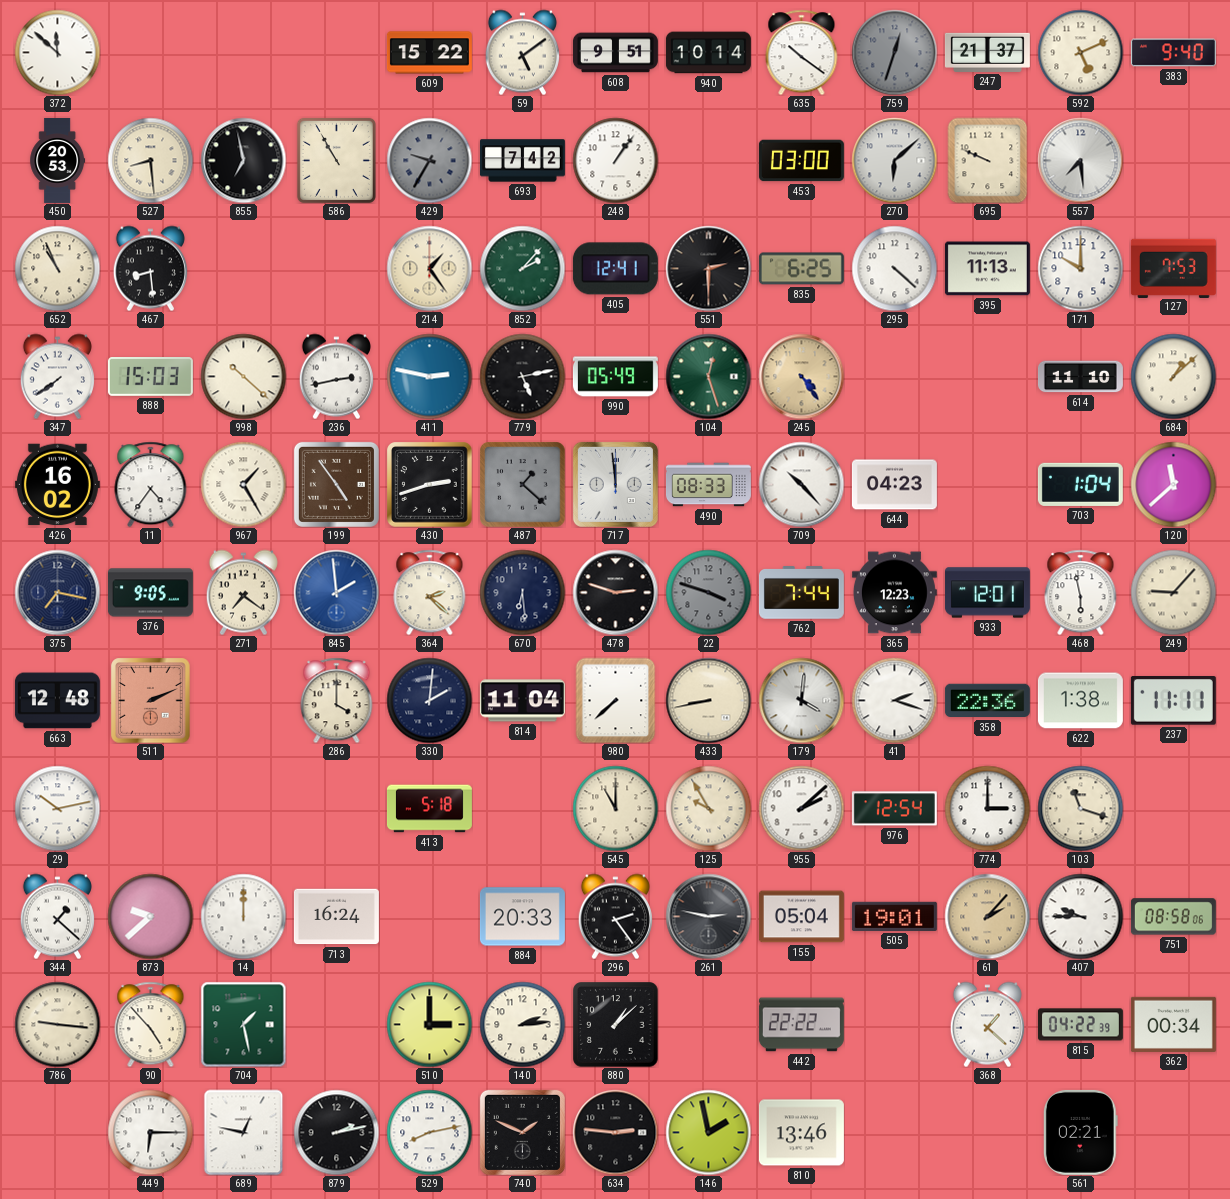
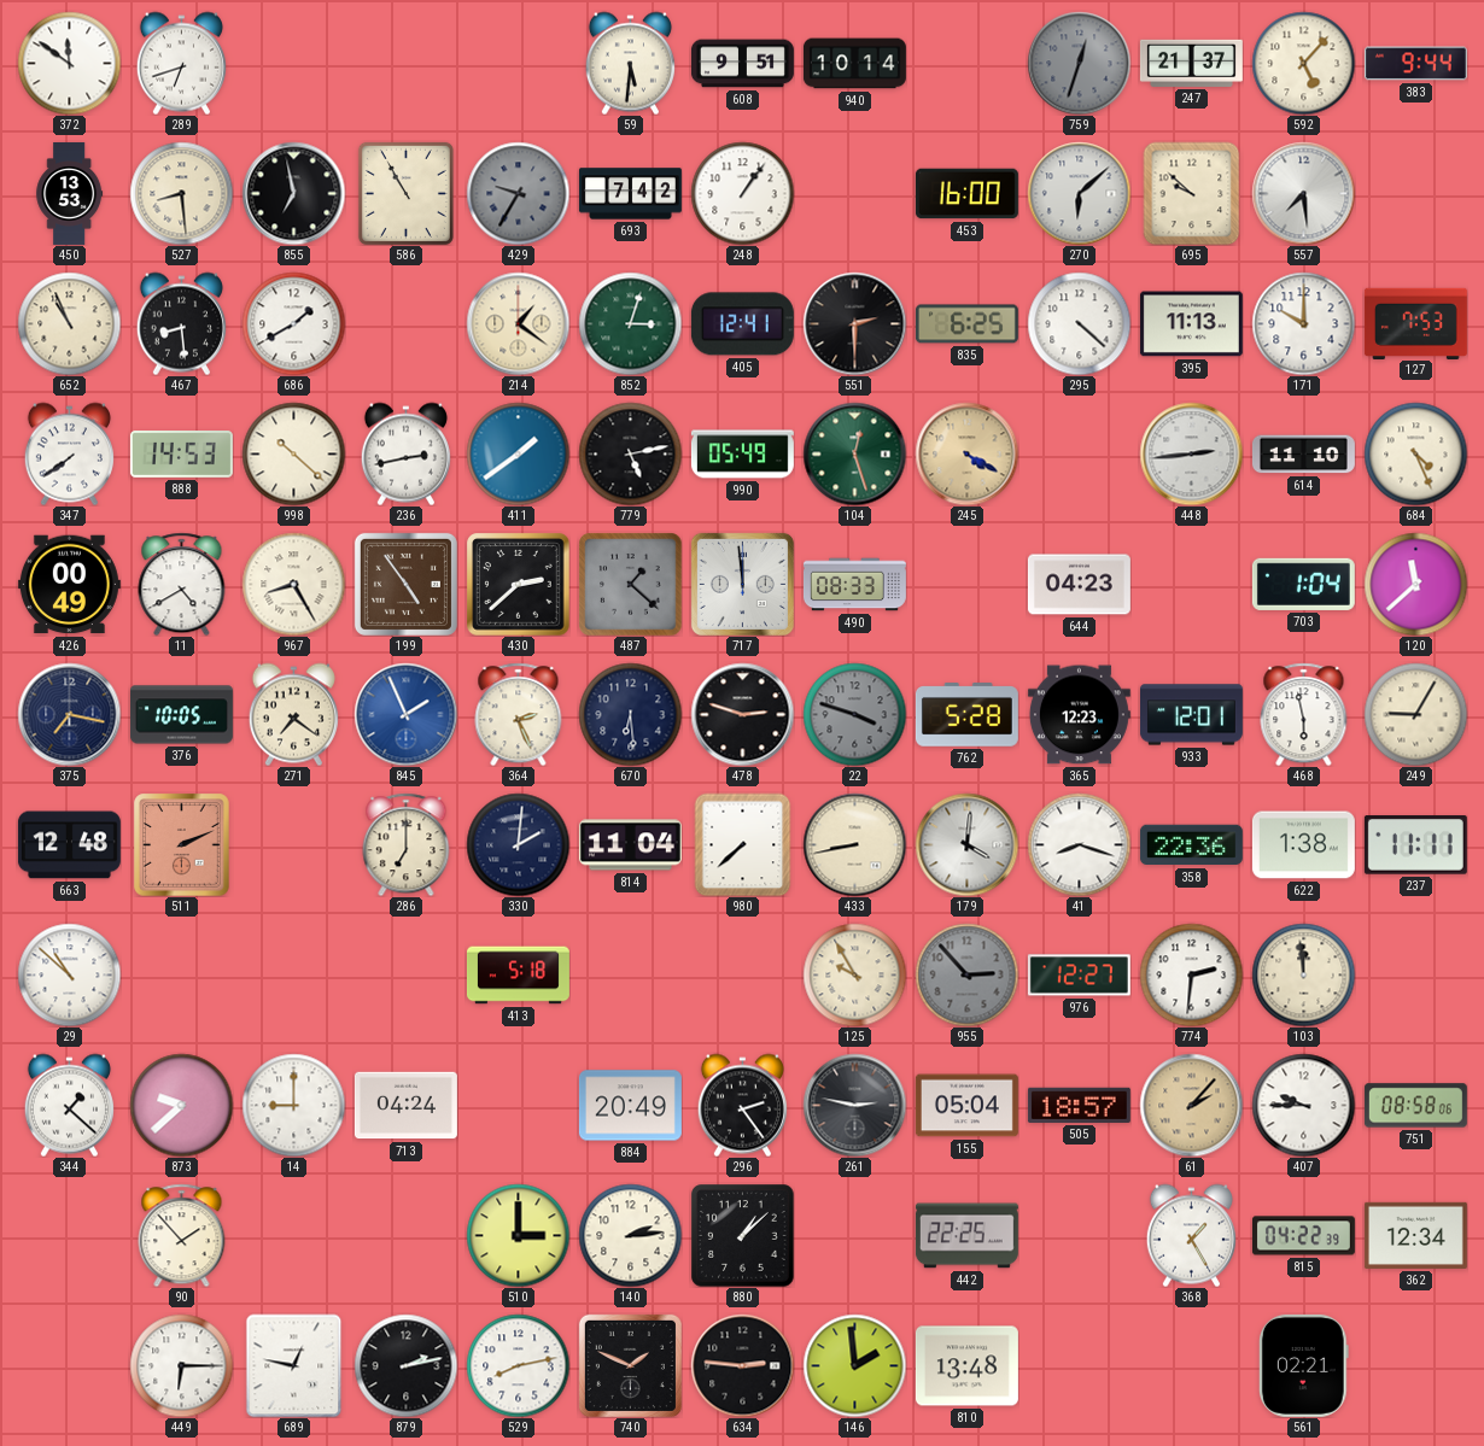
372: 11:52 -> 11:51 (69, 63)
289: none -> 6:42 (181, 63)
609: 15:22 -> none (429, 53)
59: 5:09 -> 5:31 (630, 63)
635: 10:21 -> none (802, 52)
592: 5:11 -> 5:07 (1303, 63)
383: 9:40 -> 9:44 (1415, 64)
450: 20:53 -> 13:53 (70, 193)
453: 03:00 -> 16:00 (966, 194)
695: 9:49 -> 9:52 (1192, 193)
686: none -> 1:40 (293, 323)
214: 1:24 -> 1:21 (518, 323)
852: 2:07 -> 3:03 (630, 323)
888: 15:03 -> 14:53 (181, 455)
411: 2:47 -> 1:39 (518, 453)
245: 4:24 -> 4:20 (966, 453)
448: none -> 2:44 (1191, 453)
684: 1:08 -> 4:26 (1415, 453)
426: 16:02 -> 00:49 (69, 585)
11: 4:36 -> 4:40 (182, 584)
967: 1:25 -> 8:25 (293, 584)
430: 2:42 -> 2:38 (518, 584)
709: 10:23 -> none (801, 484)
376: 9:05 -> 10:05 (181, 715)
845: 1:59 -> 1:56 (405, 714)
364: 2:22 -> 2:26 (519, 714)
762: 7:44 -> 5:28 (966, 715)
249: 9:07 -> 9:05 (1415, 714)
286: 4:00 -> 7:00 (407, 844)
41: 2:18 -> 8:18 (1079, 844)
29: 10:13 -> 10:52 (69, 974)
545: 11:00 -> none (615, 808)
955: 2:08 -> 2:53 (966, 974)
955 dial: white -> grey (966, 974)
976: 12:54 -> 12:27 (1079, 976)
774: 3:00 -> 2:31 (1191, 974)
103: 11:18 -> 11:59 (1303, 974)
14: 12:00 -> 9:00 (293, 1105)
713: 16:24 -> 04:24 (405, 1106)
884: 20:33 -> 20:49 (630, 1106)
505: 19:01 -> 18:57 (1079, 1105)
786: 9:16 -> none (57, 1024)
90: 4:53 -> 1:53 (182, 1235)
704: 1:28 -> none (243, 1024)
442: 22:22 -> 22:25 (966, 1236)
368: 1:22 -> 1:25 (1191, 1235)
362: 00:34 -> 12:34 (1415, 1235)
146: 1:58 -> 1:59 (854, 1365)
810: 13:46 -> 13:48 (966, 1366)
